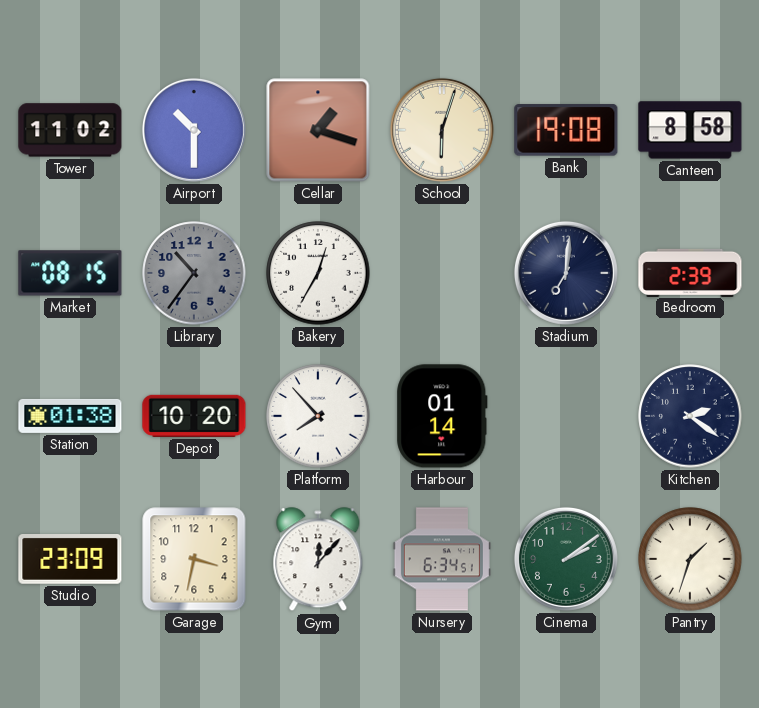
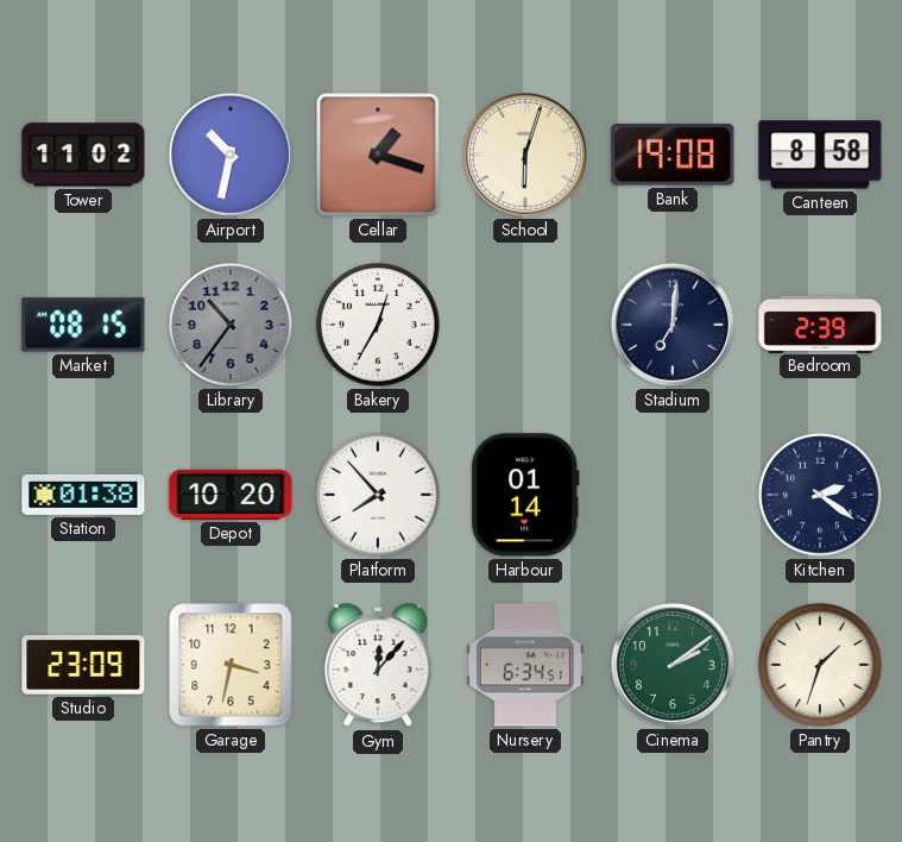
Airport: 10:30 -> 10:32 (231, 155)
